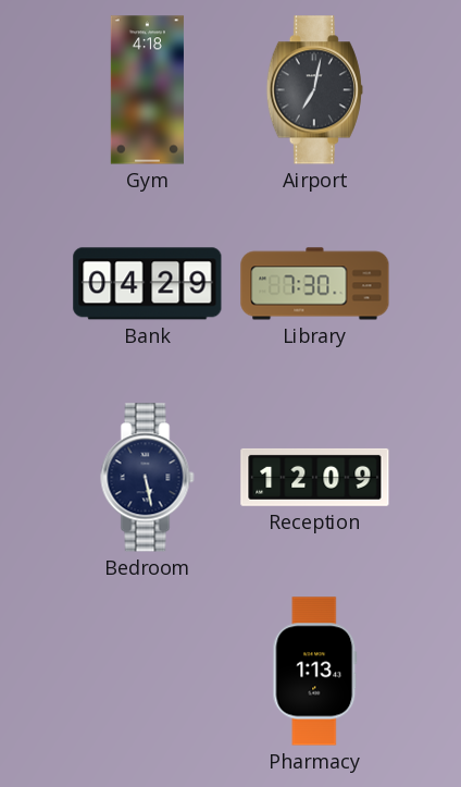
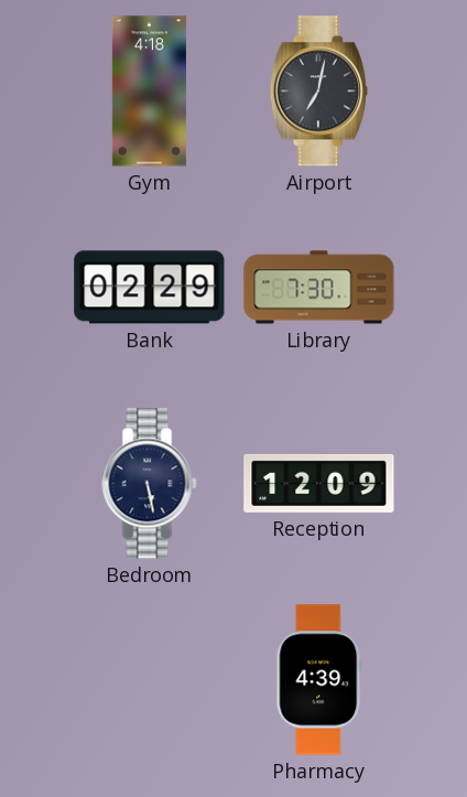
Bank: 04:29 -> 02:29 (150, 288)
Pharmacy: 1:13 -> 4:39 (319, 680)
